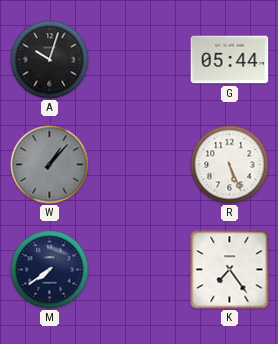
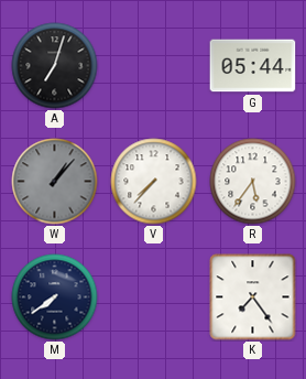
A: 10:03 -> 7:03 (55, 66)
V: none -> 7:37 (154, 182)
R: 5:26 -> 5:36 (253, 182)
